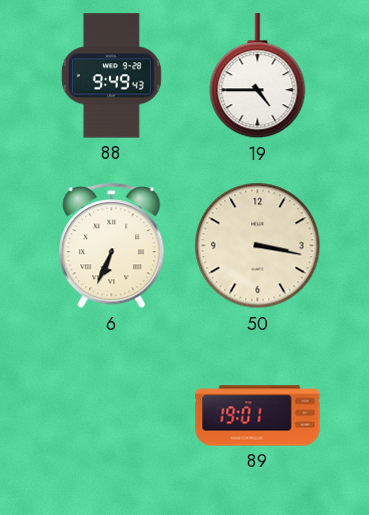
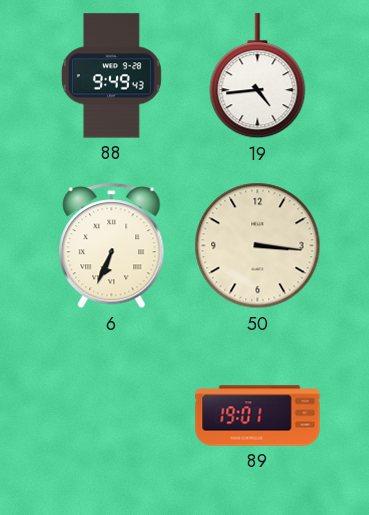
19: 4:45 -> 4:44 (258, 76)
50: 3:17 -> 3:16 (258, 246)
